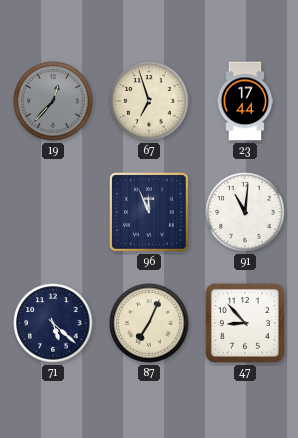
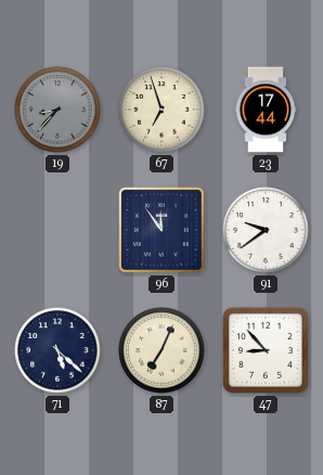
19: 12:37 -> 8:37 (57, 110)
96: 11:56 -> 11:54 (163, 231)
91: 11:01 -> 9:39 (266, 230)
